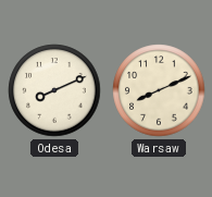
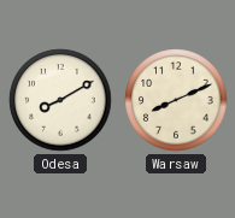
Odesa: 8:11 -> 8:10 (60, 100)
